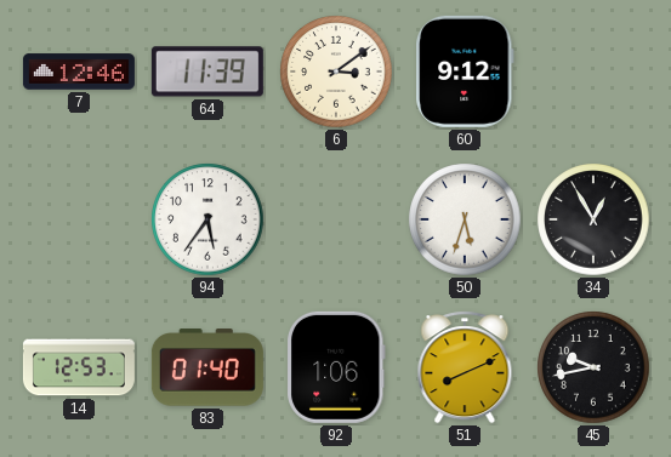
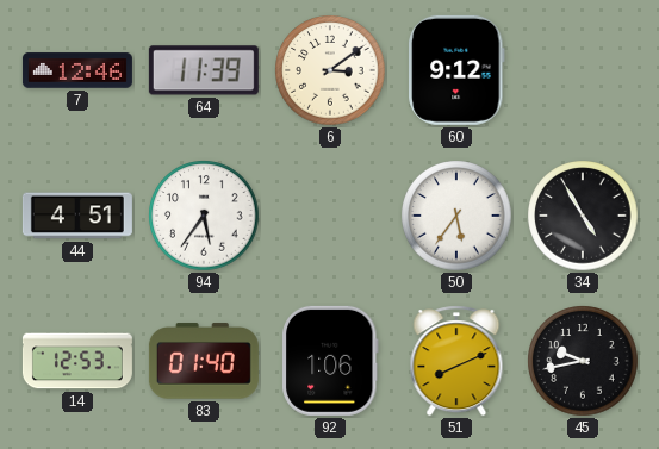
44: none -> 4:51 (77, 216)
50: 5:33 -> 5:36 (456, 216)
34: 12:55 -> 4:55 (583, 216)
